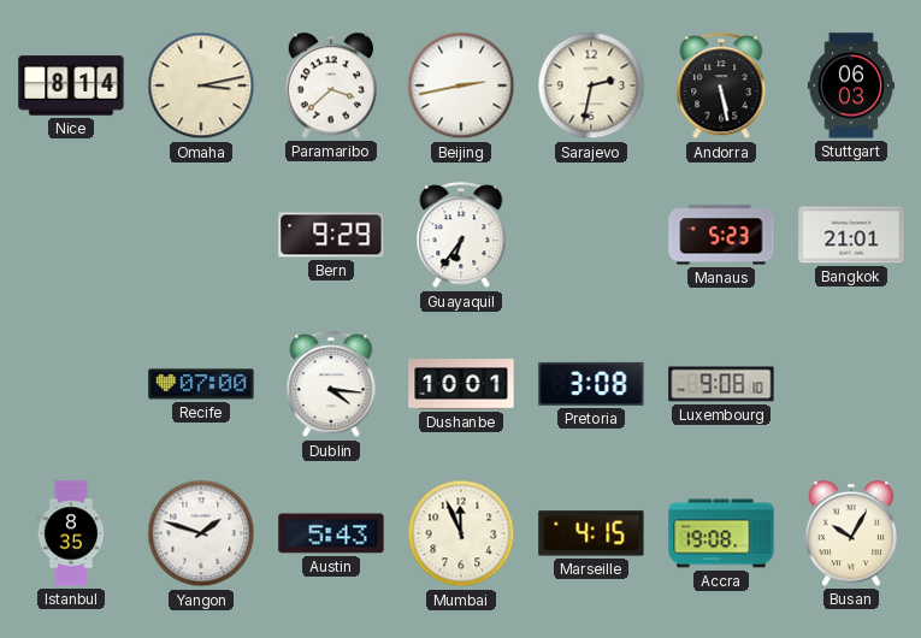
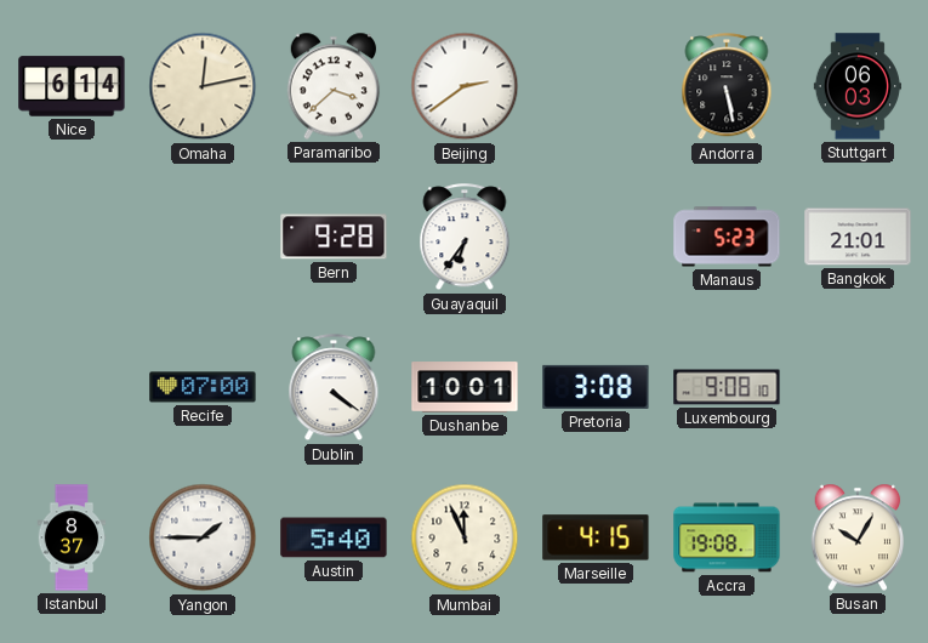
Nice: 8:14 -> 6:14 (72, 86)
Omaha: 3:13 -> 12:13 (203, 86)
Beijing: 2:43 -> 2:39 (465, 86)
Sarajevo: 2:32 -> none (591, 85)
Bern: 9:29 -> 9:28 (334, 237)
Dublin: 4:16 -> 4:21 (334, 388)
Istanbul: 8:35 -> 8:37 (72, 537)
Yangon: 1:48 -> 1:45 (203, 537)
Austin: 5:43 -> 5:40 (334, 537)
